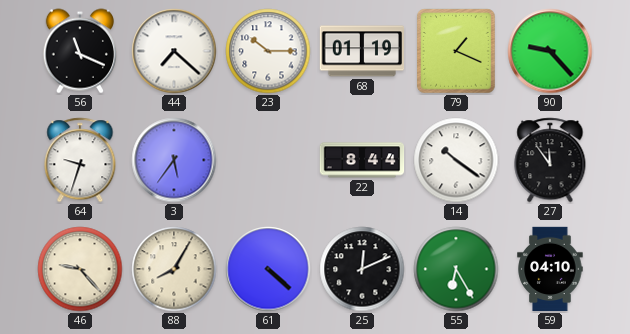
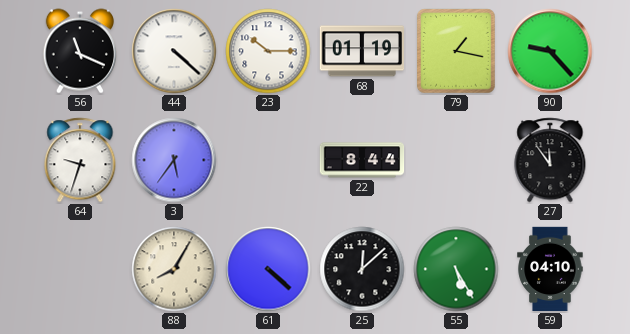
44: 7:22 -> 4:22 (174, 51)
79: 1:19 -> 1:17 (456, 51)
14: 10:21 -> none (456, 160)
46: 9:23 -> none (80, 269)
25: 12:11 -> 12:08 (362, 269)
55: 6:25 -> 5:25 (456, 269)
